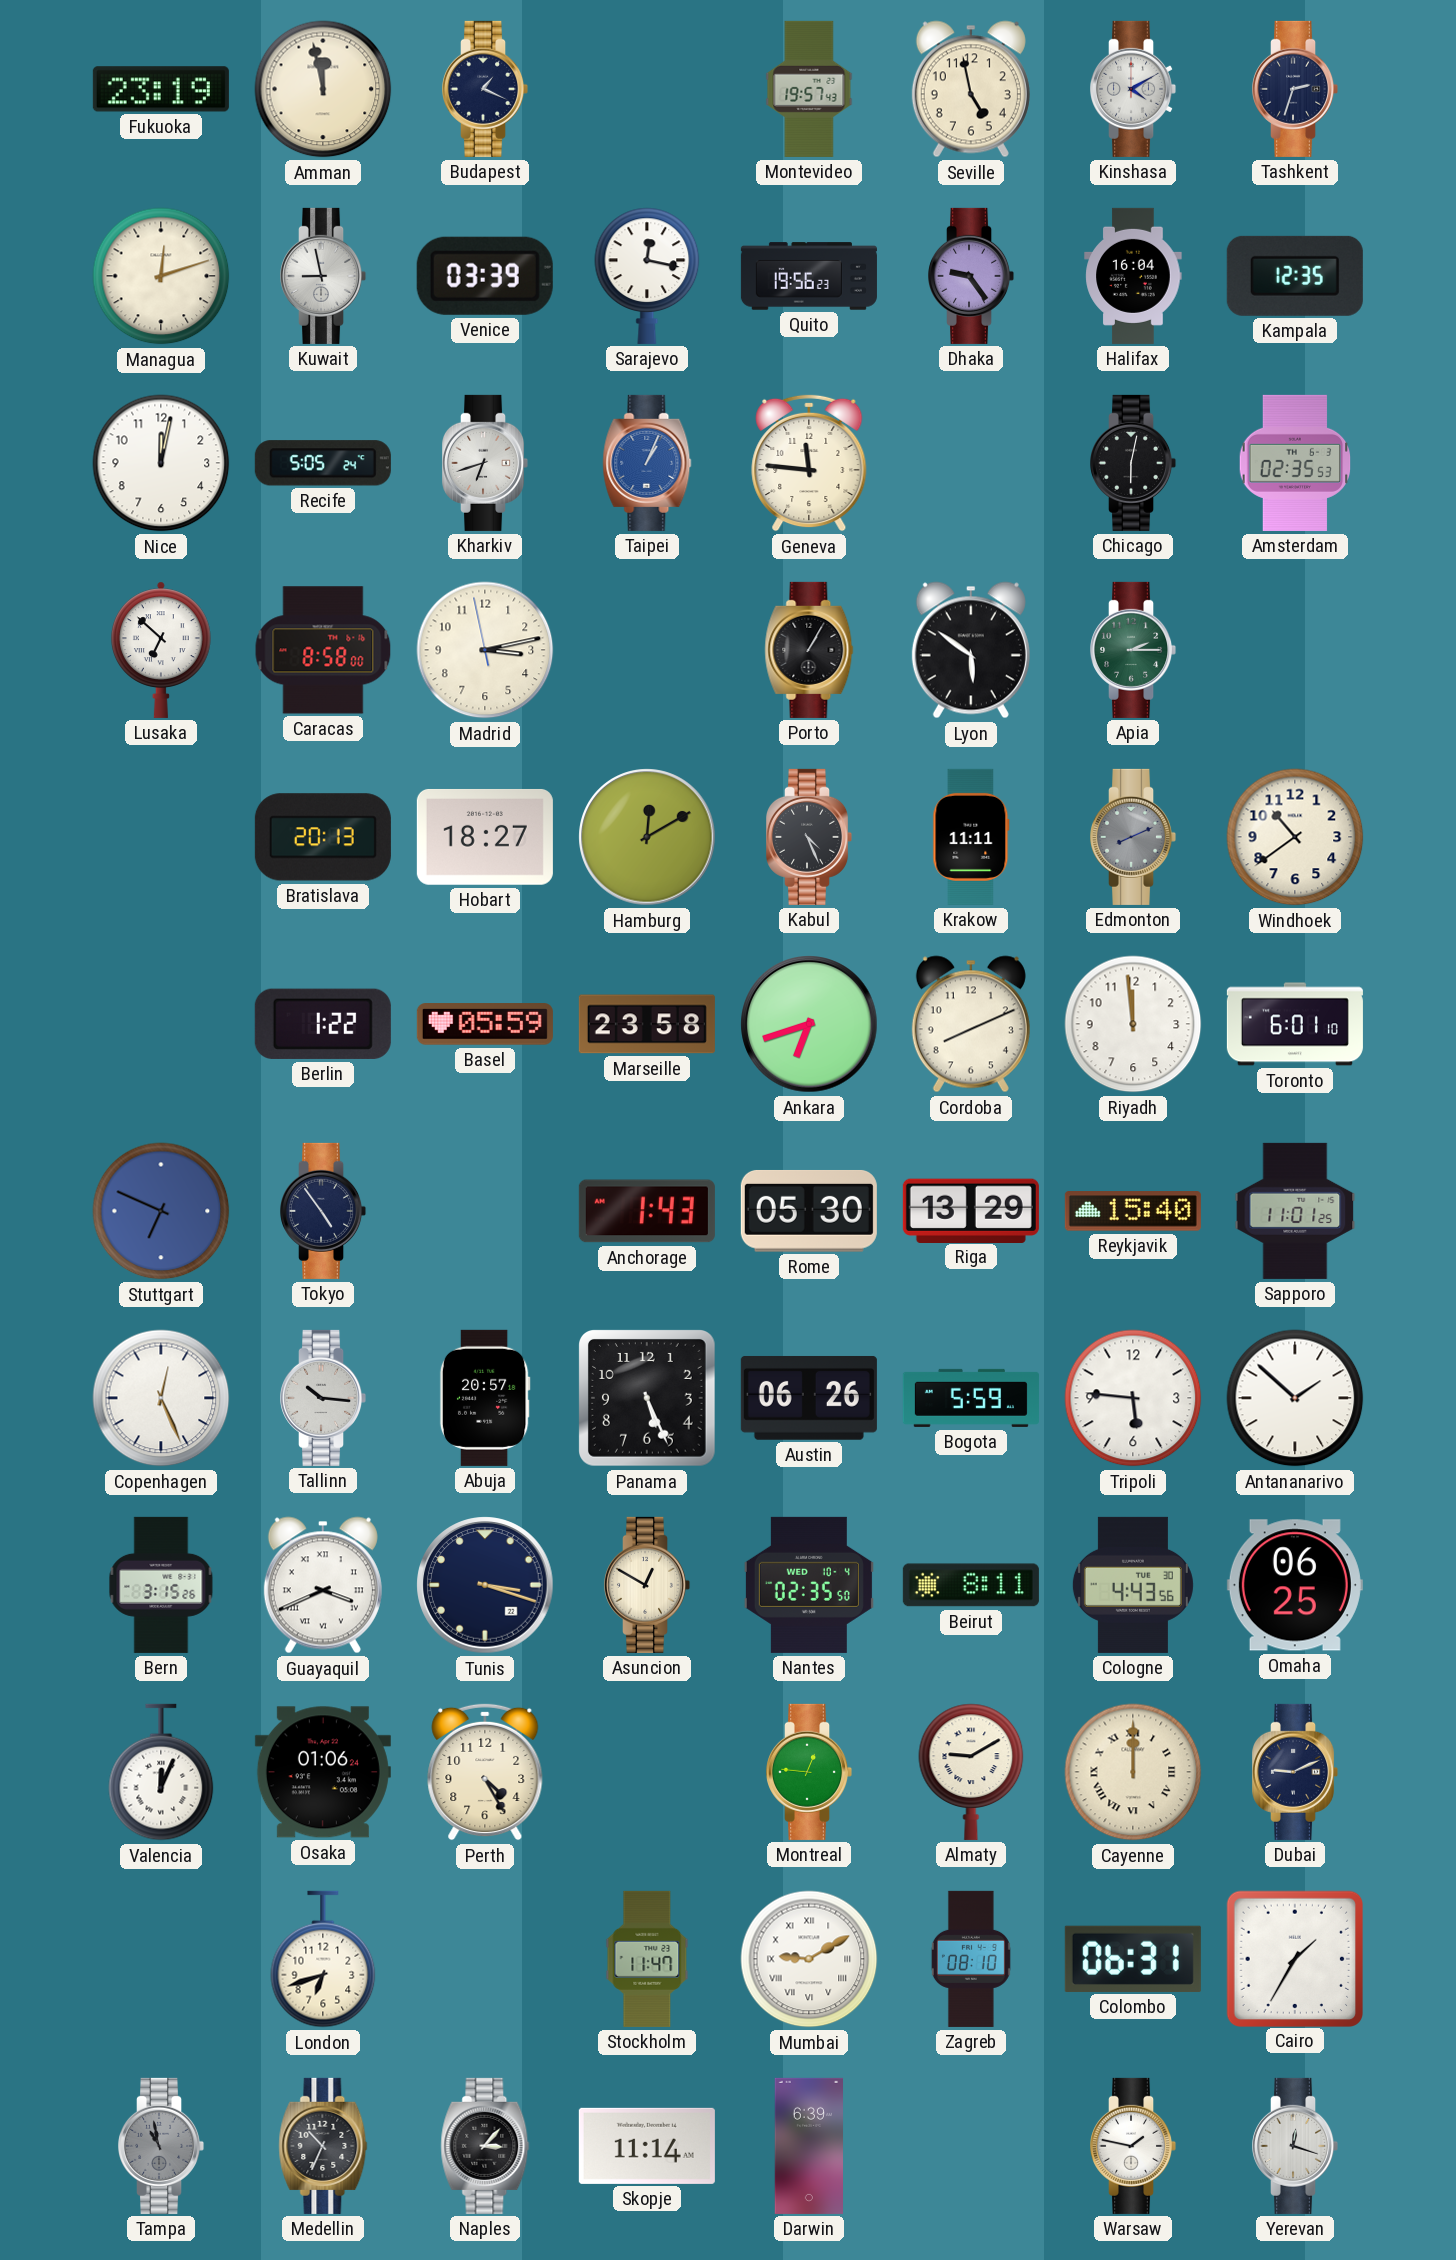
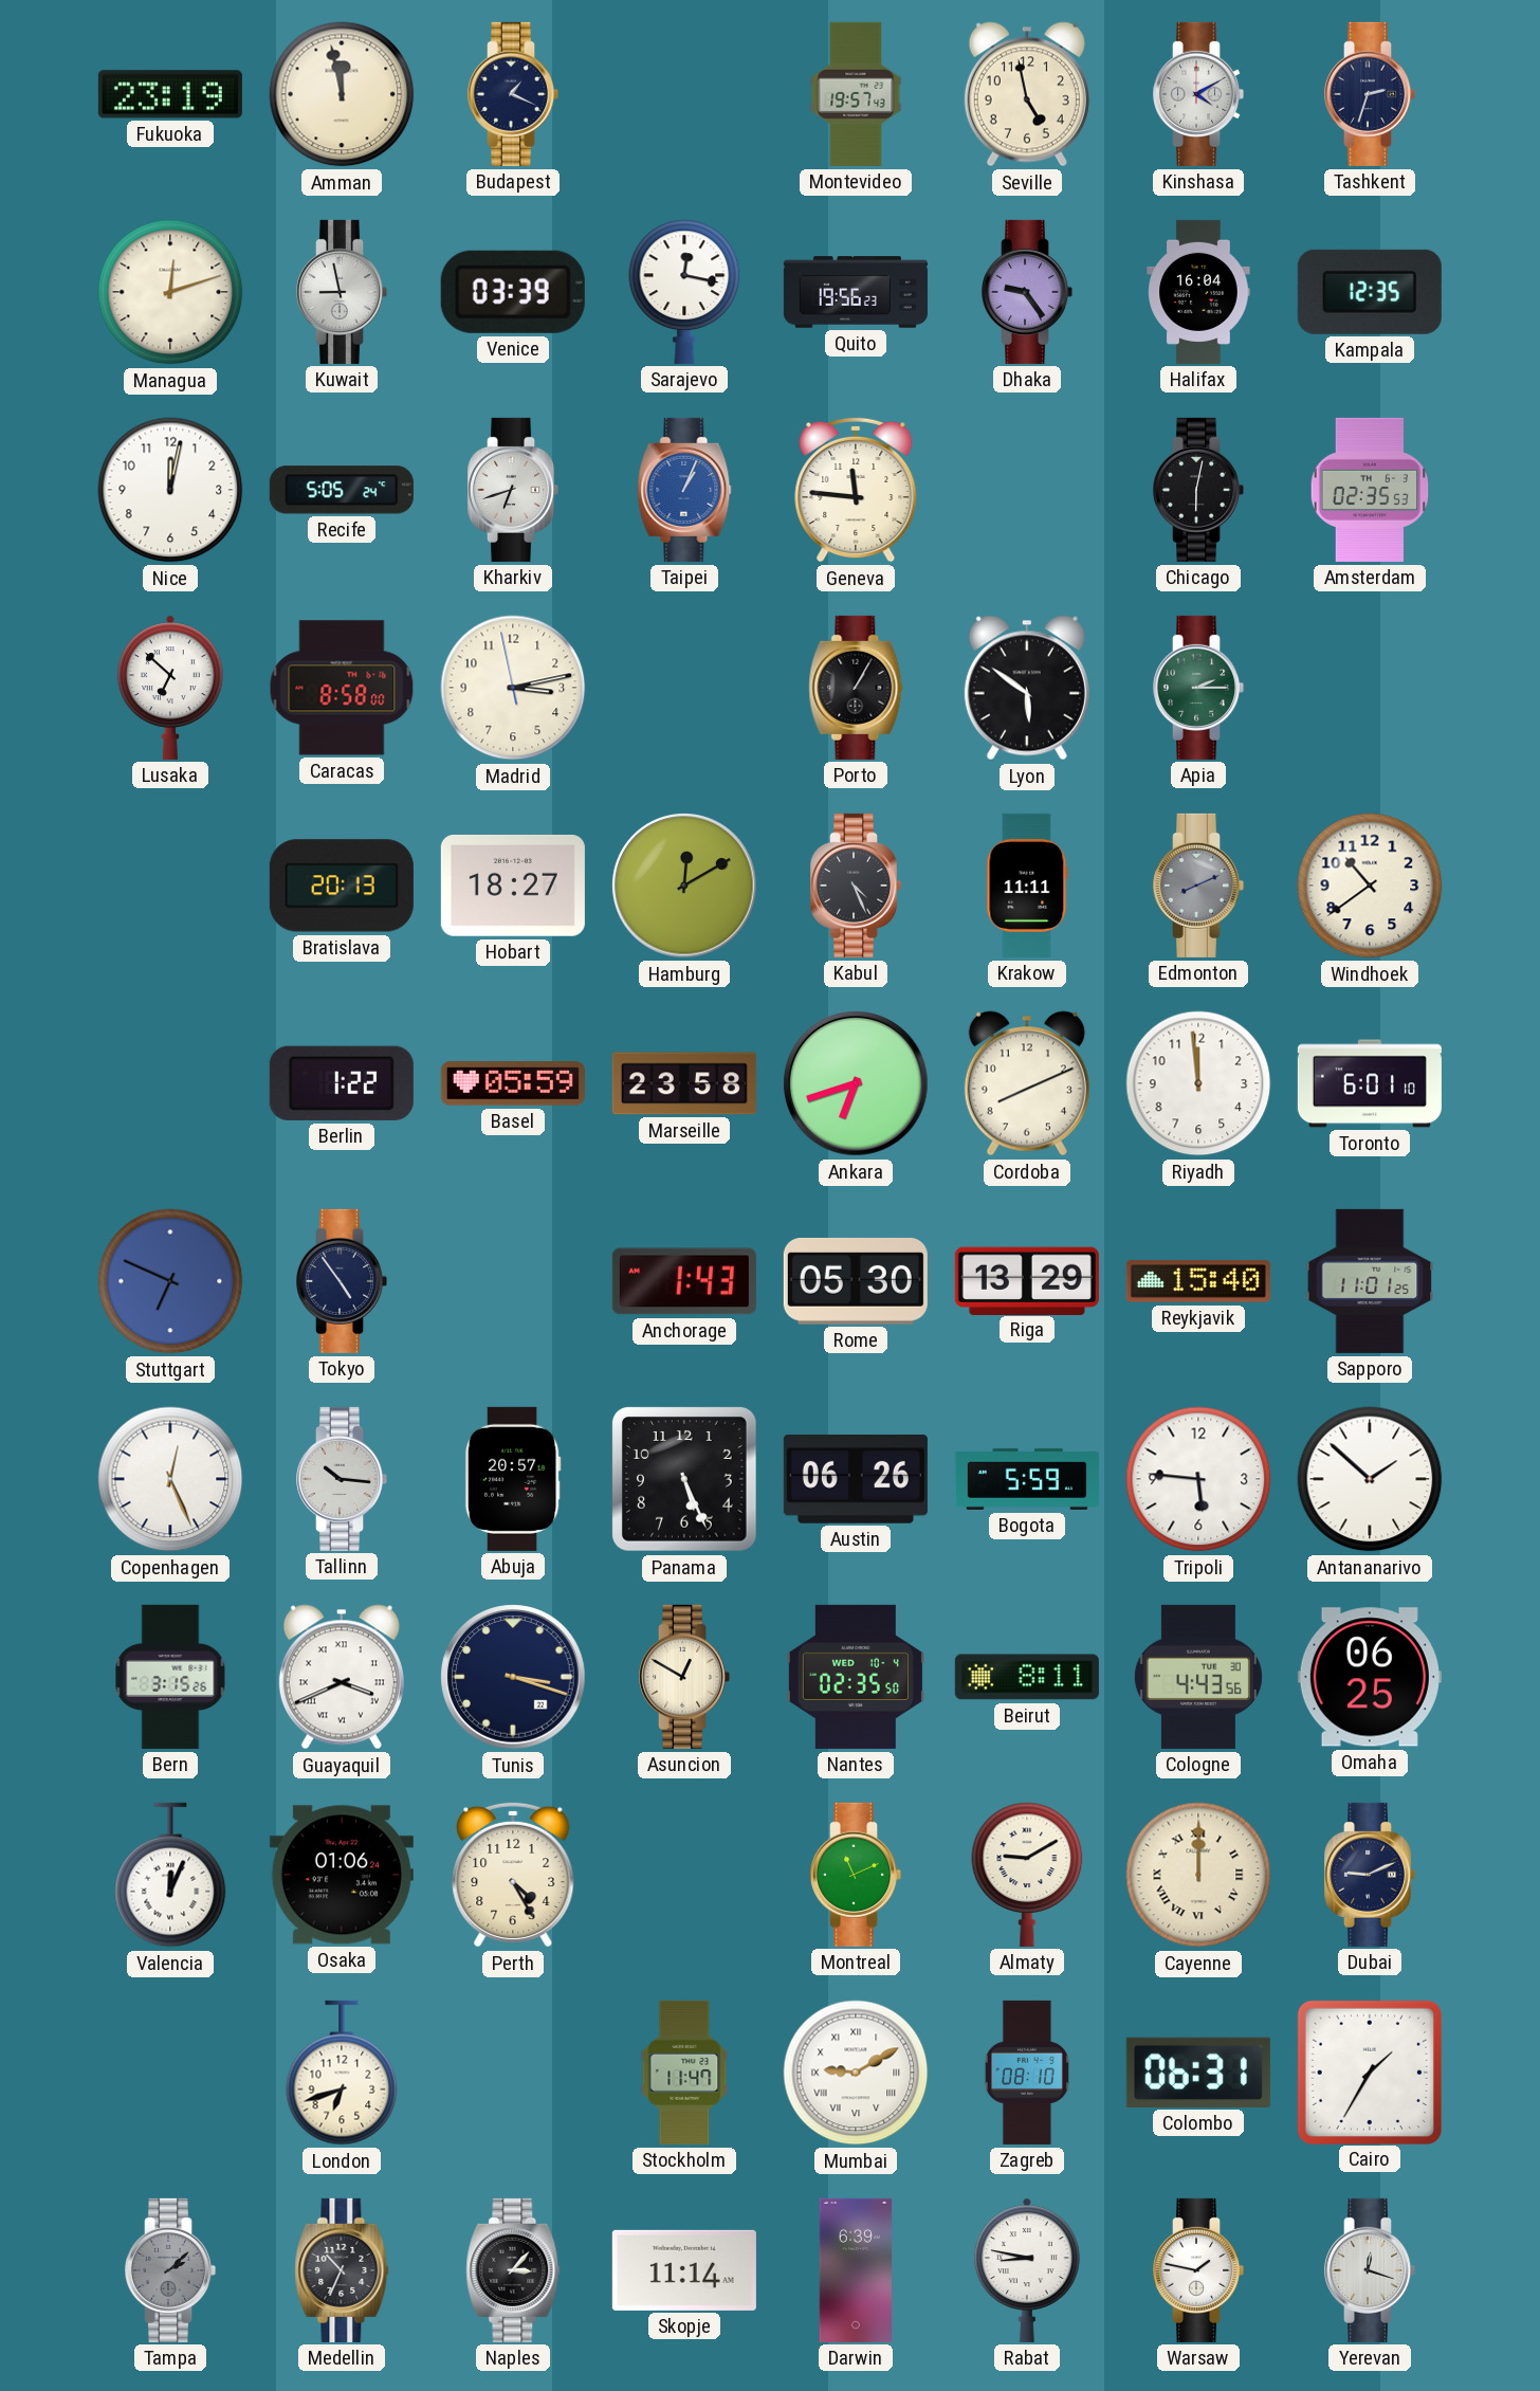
Montreal: 12:46 -> 11:11 (857, 1875)
Tampa: 10:58 -> 2:08 (171, 2270)
Rabat: none -> 8:47 (1027, 2270)
